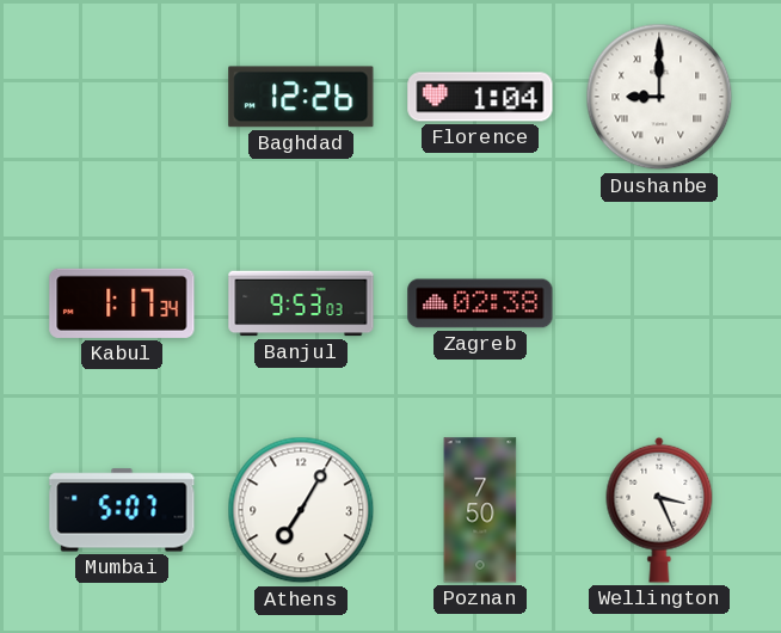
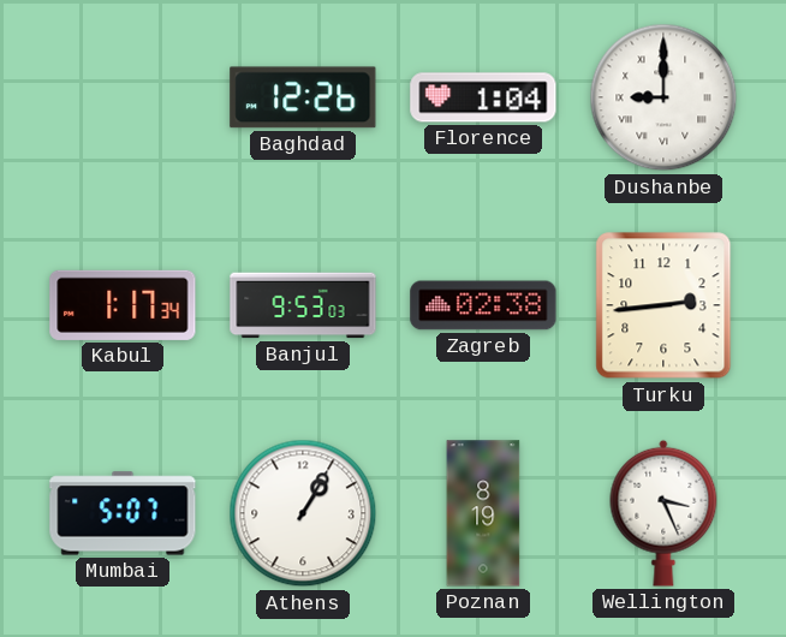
Turku: none -> 2:44 (663, 305)
Athens: 7:05 -> 1:05 (303, 513)
Poznan: 7:50 -> 8:19 (483, 513)
